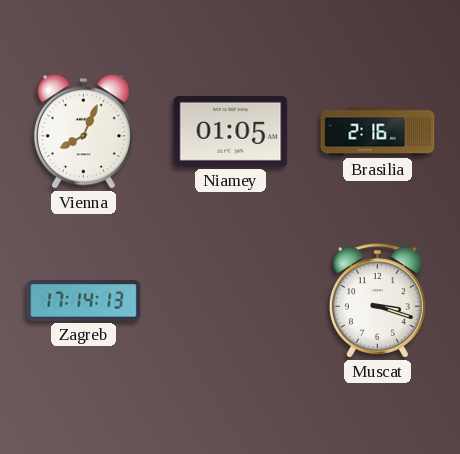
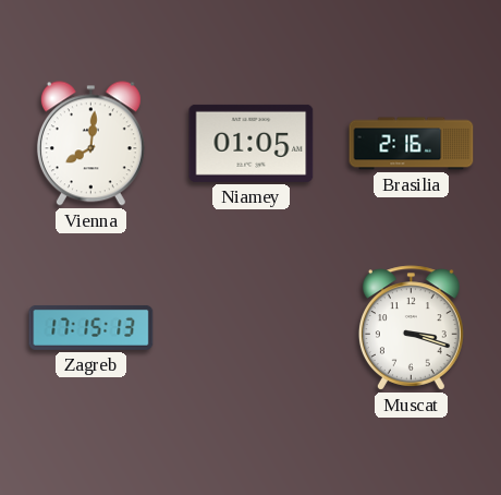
Vienna: 8:04 -> 8:01 (90, 144)
Zagreb: 17:14 -> 17:15 (91, 327)
